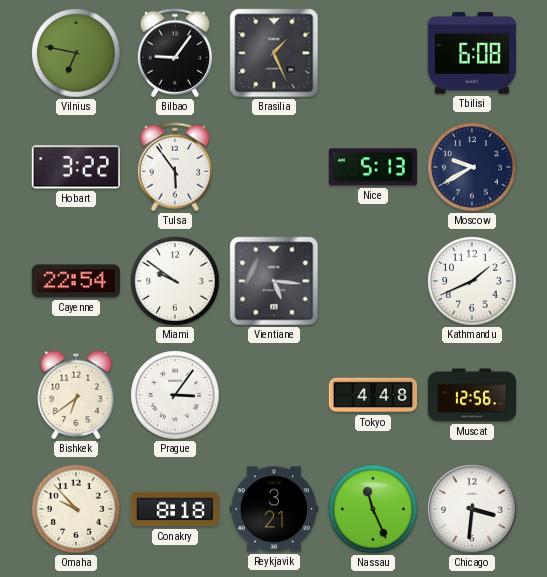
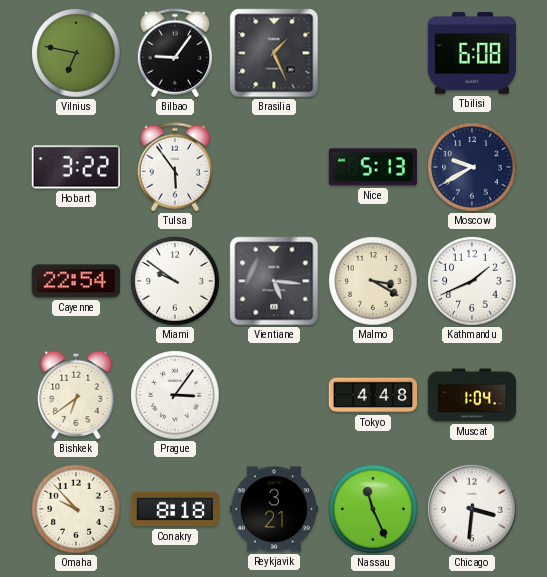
Malmo: none -> 3:20 (373, 281)
Muscat: 12:56 -> 1:04 (472, 395)
